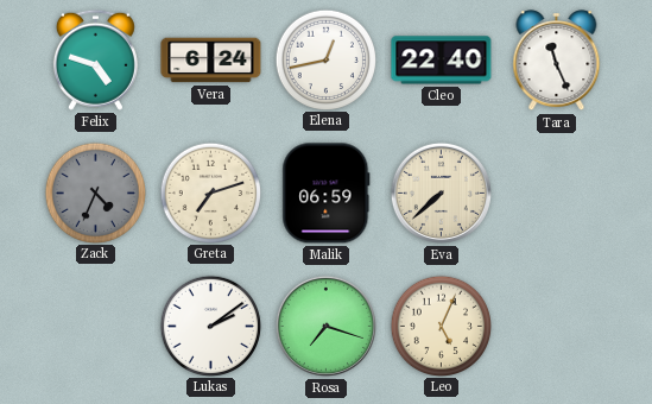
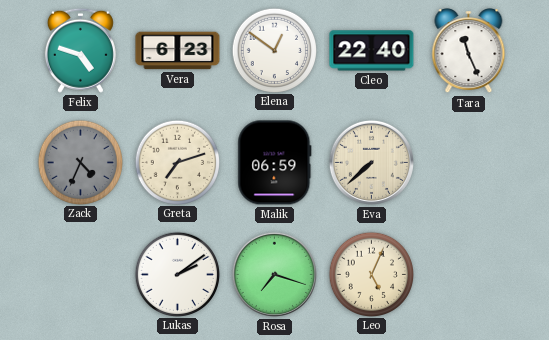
Vera: 6:24 -> 6:23 (178, 51)
Elena: 12:43 -> 12:51 (274, 50)
